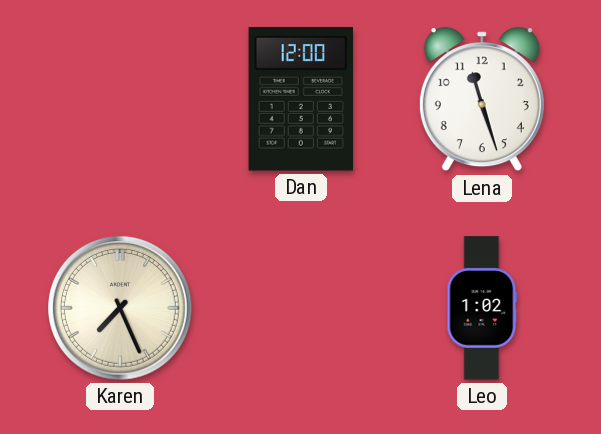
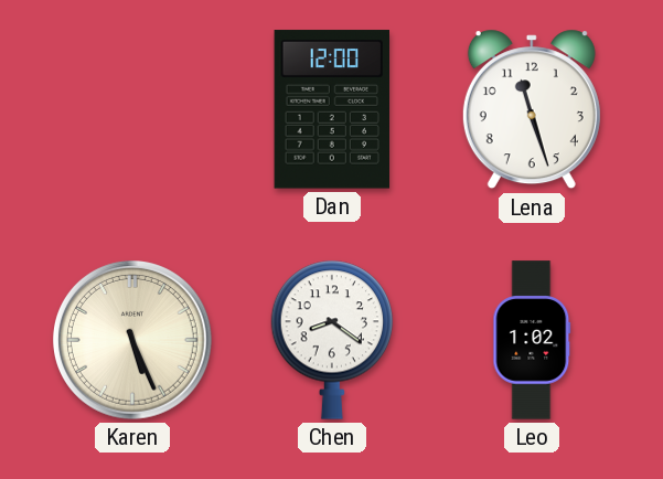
Karen: 7:26 -> 5:26 (133, 341)
Chen: none -> 8:21 (332, 340)
